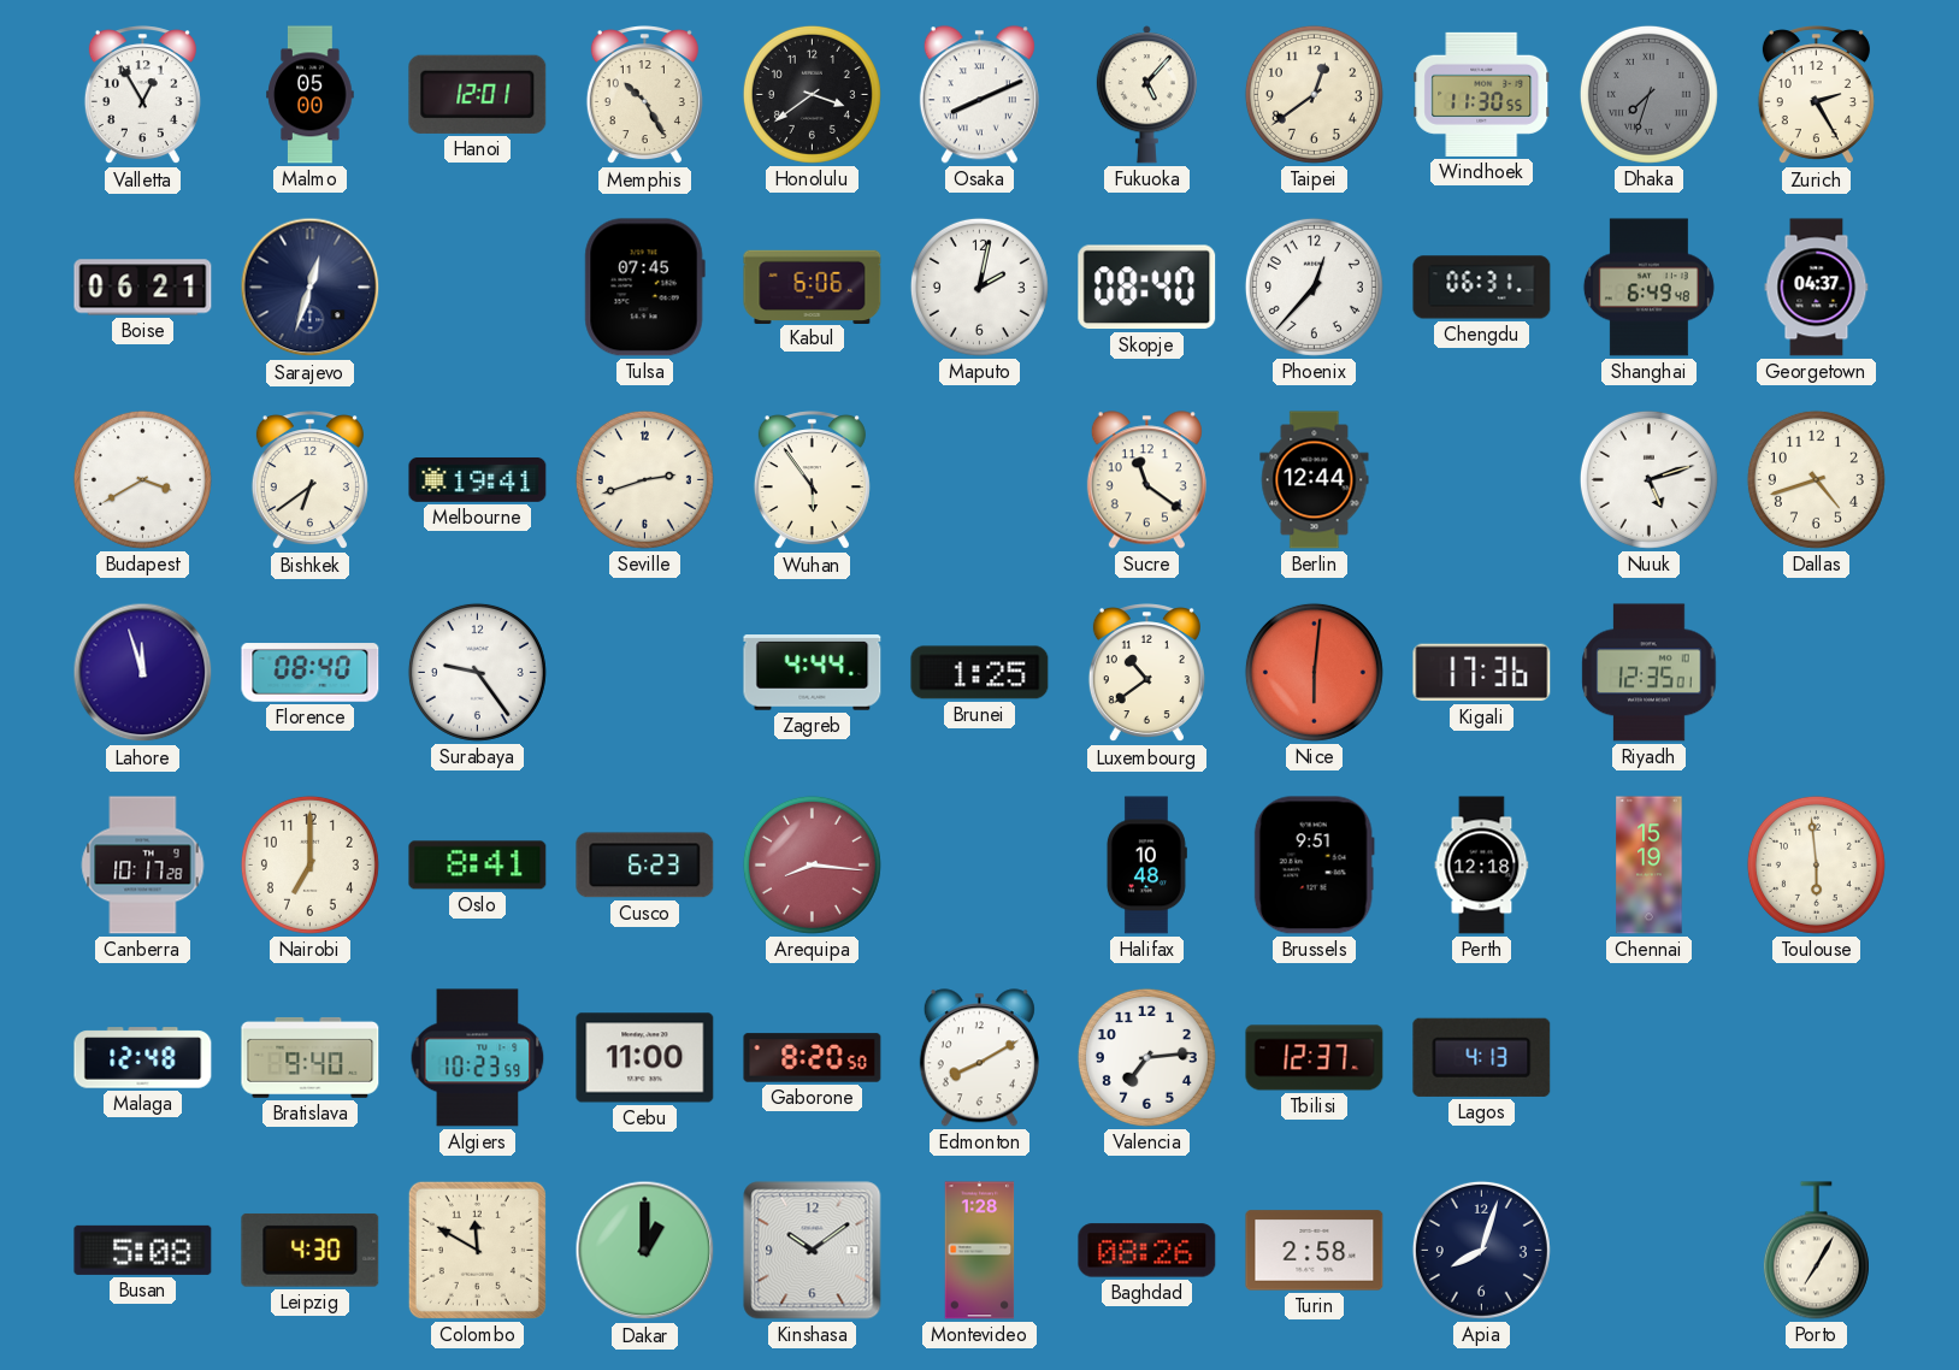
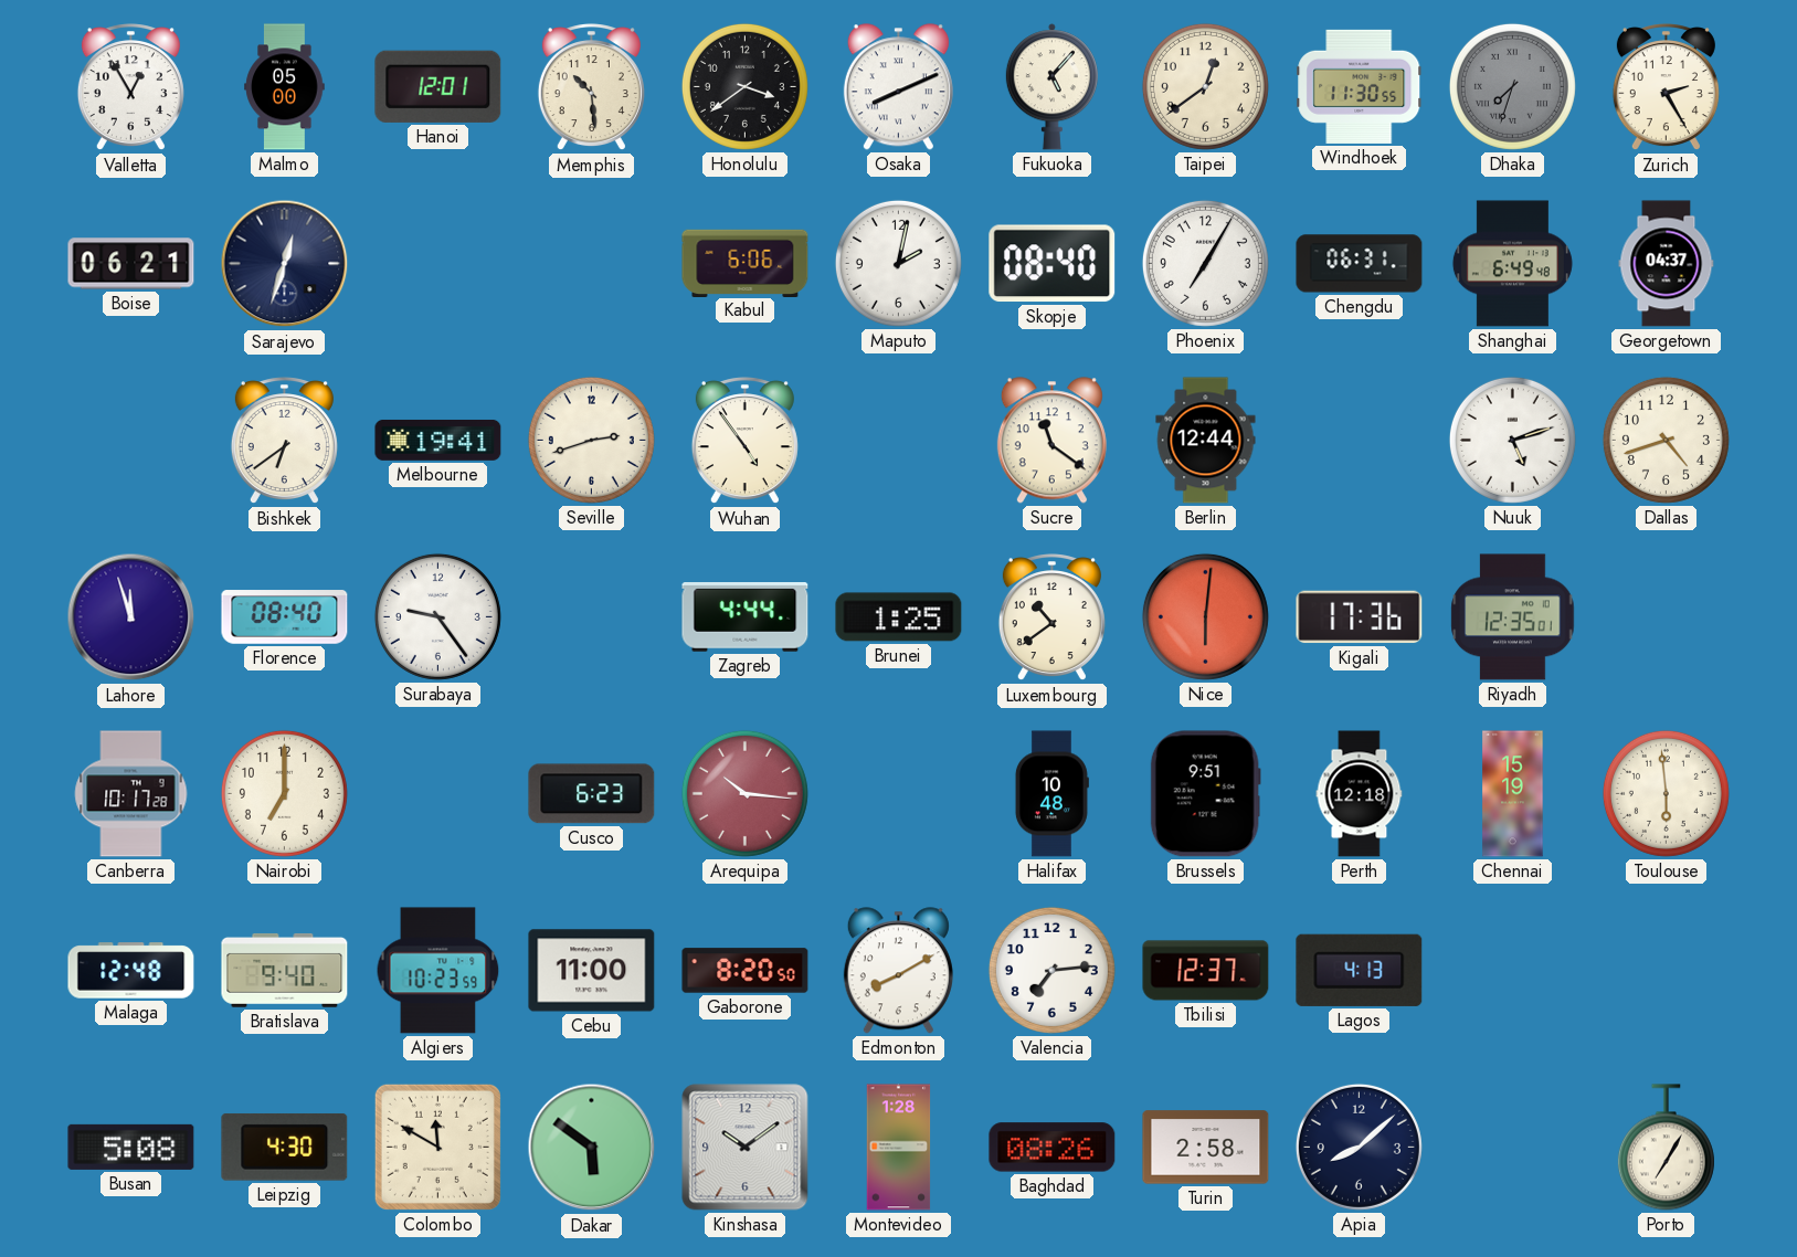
Memphis: 10:25 -> 10:29 (591, 87)
Tulsa: 07:45 -> none (644, 288)
Phoenix: 12:37 -> 7:05 (1205, 263)
Budapest: 3:40 -> none (142, 479)
Wuhan: 5:54 -> 4:54 (744, 441)
Oslo: 8:41 -> none (478, 866)
Arequipa: 8:16 -> 10:16 (744, 793)
Dakar: 1:00 -> 5:51 (592, 1148)
Apia: 8:03 -> 8:08 (1359, 1147)
